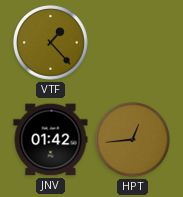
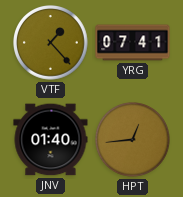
YRG: none -> 07:41 (133, 43)
JNV: 01:42 -> 01:40 (51, 140)
